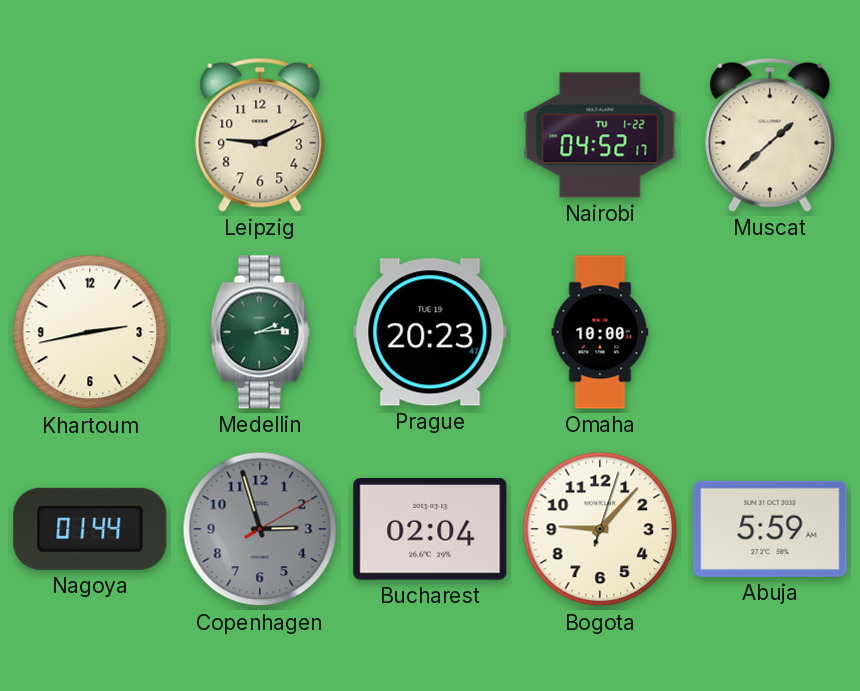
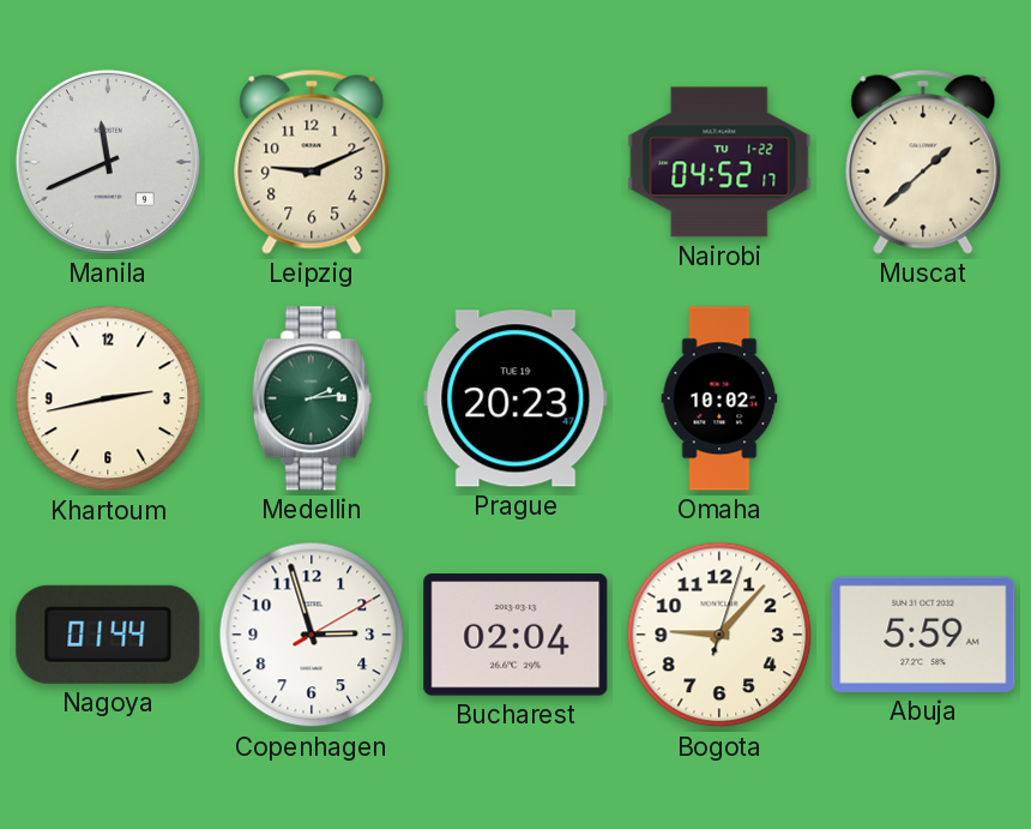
Manila: none -> 11:41 (108, 162)
Omaha: 10:00 -> 10:02 (719, 398)
Copenhagen dial: grey -> white (312, 635)
